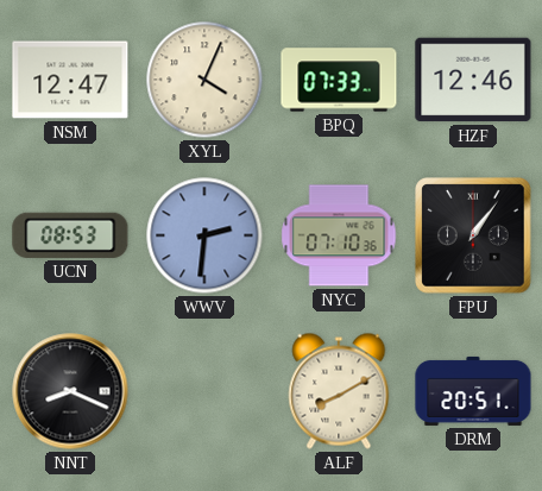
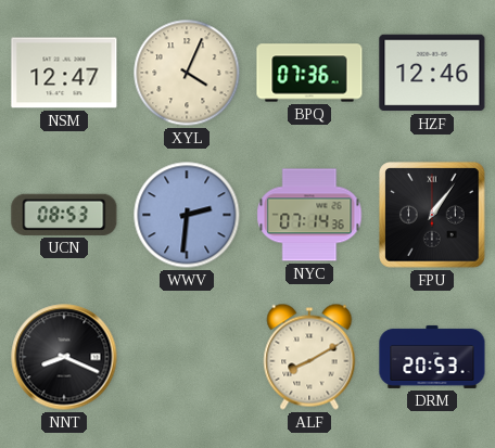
BPQ: 07:33 -> 07:36 (309, 73)
NYC: 07:10 -> 07:14 (309, 215)
DRM: 20:51 -> 20:53 (432, 357)
